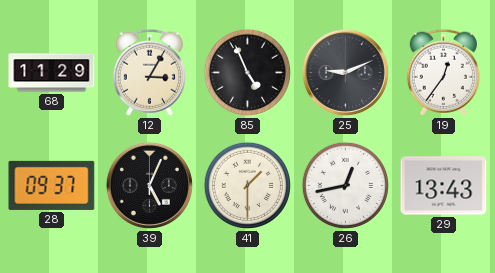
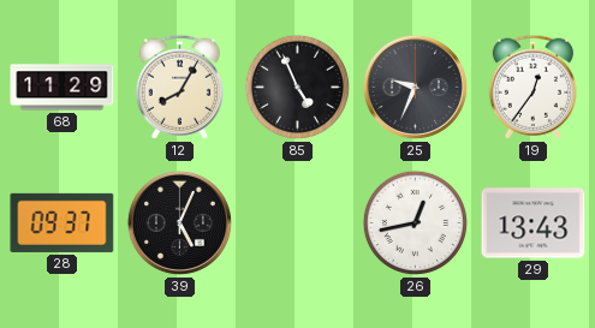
12: 3:05 -> 8:05 (179, 87)
25: 9:11 -> 9:34 (415, 87)
41: 1:30 -> none (247, 185)
